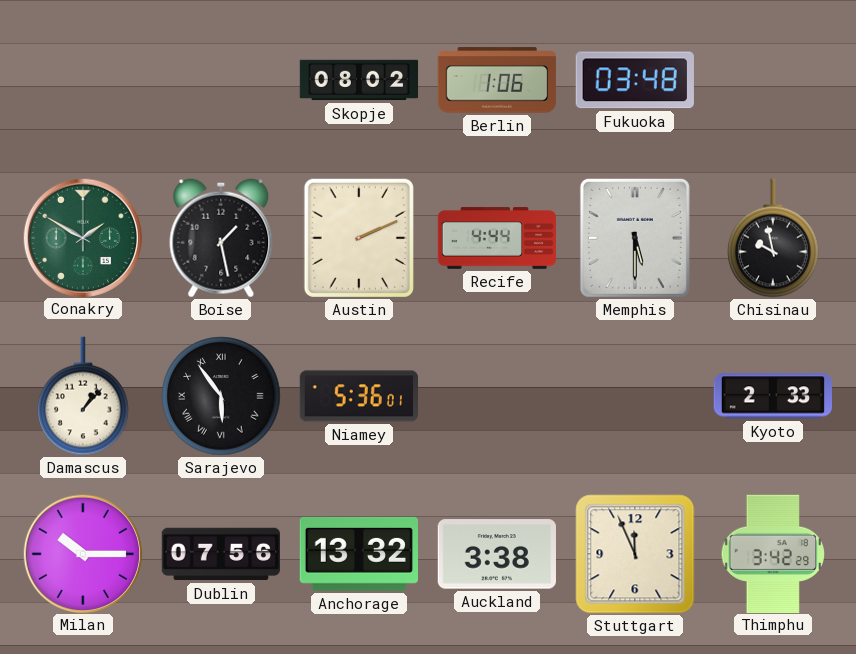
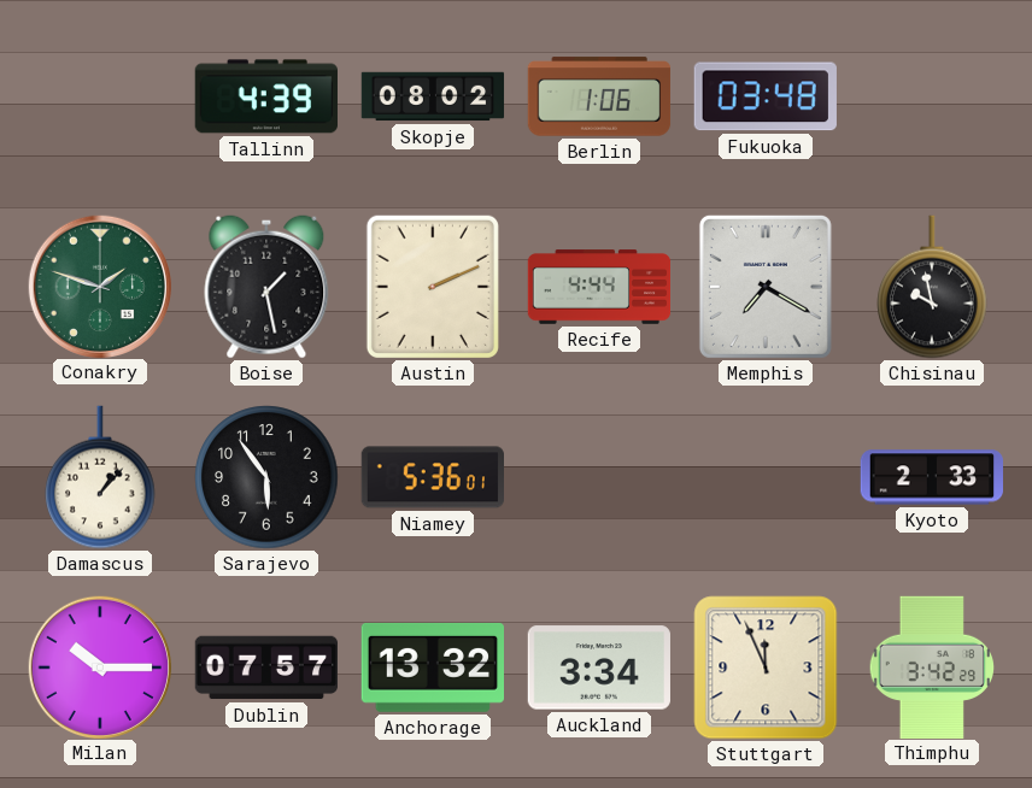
Tallinn: none -> 4:39 (266, 96)
Conakry: 1:50 -> 1:48 (99, 286)
Memphis: 5:30 -> 7:20 (766, 287)
Sarajevo numerals: Roman -> Arabic (266, 477)
Dublin: 07:56 -> 07:57 (265, 668)
Auckland: 3:38 -> 3:34 (598, 668)
